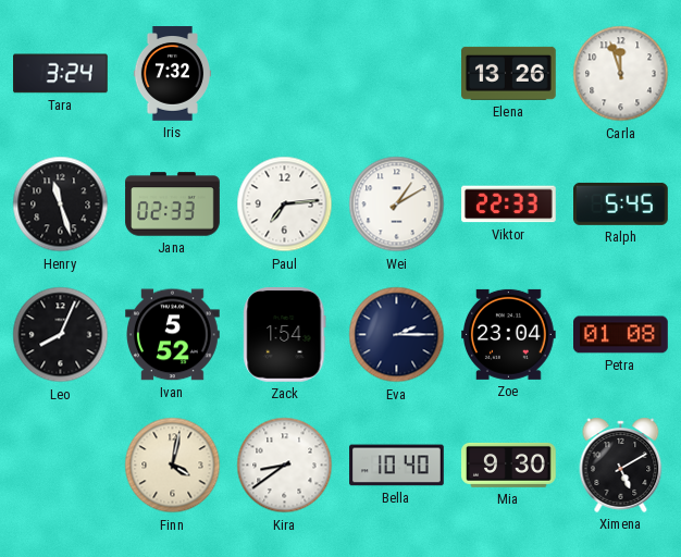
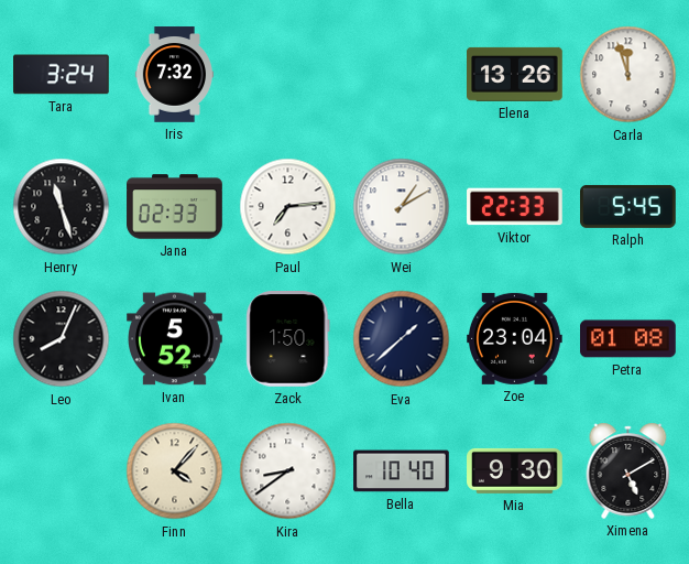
Zack: 1:54 -> 1:50 (288, 339)
Eva: 2:15 -> 1:38 (402, 339)
Finn: 4:02 -> 4:07 (175, 471)
